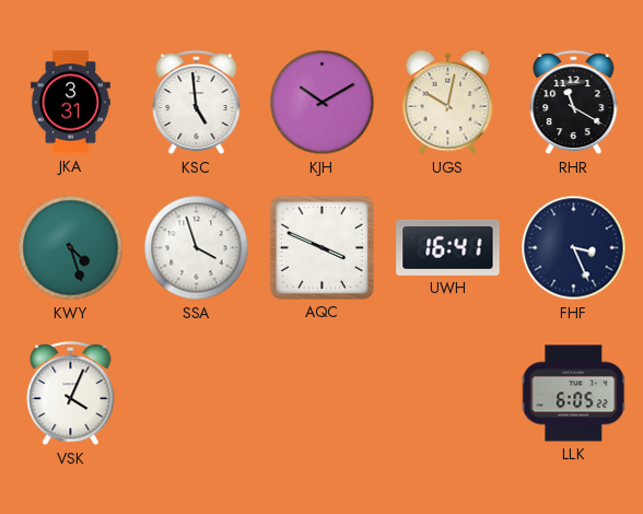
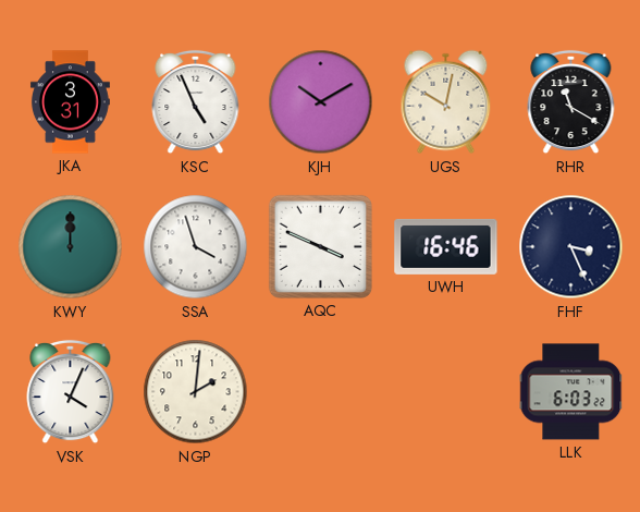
KSC: 4:59 -> 4:56 (196, 102)
KWY: 4:27 -> 12:00 (71, 247)
UWH: 16:41 -> 16:46 (446, 246)
NGP: none -> 2:01 (196, 392)
LLK: 6:05 -> 6:03 (571, 392)
